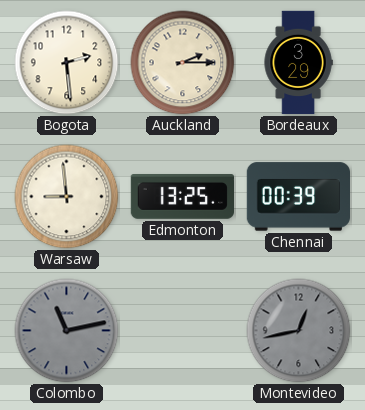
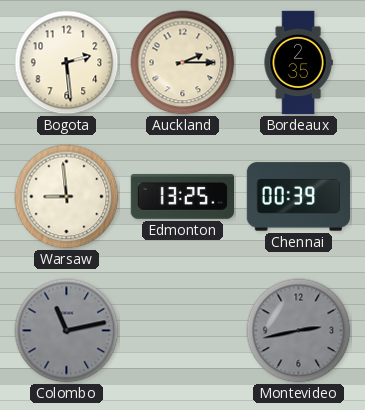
Bordeaux: 3:29 -> 2:35 (298, 63)
Montevideo: 12:43 -> 2:43 (299, 331)
